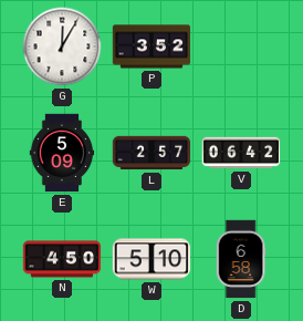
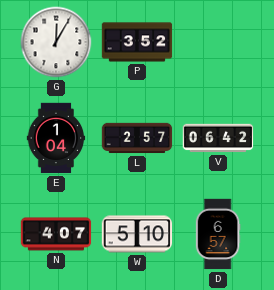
E: 5:09 -> 1:04 (56, 138)
N: 4:50 -> 4:07 (56, 234)
D: 6:58 -> 6:57 (218, 234)
